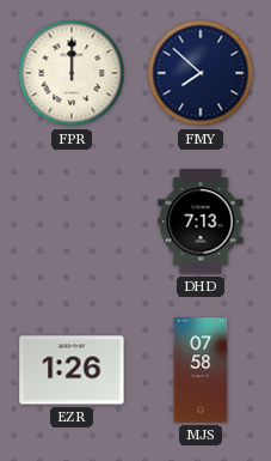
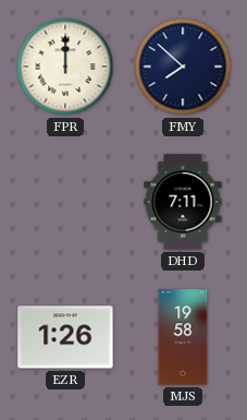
DHD: 7:13 -> 7:11 (183, 202)
MJS: 07:58 -> 19:58 (183, 337)
